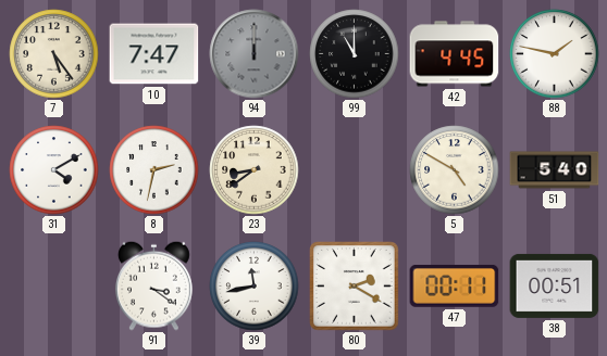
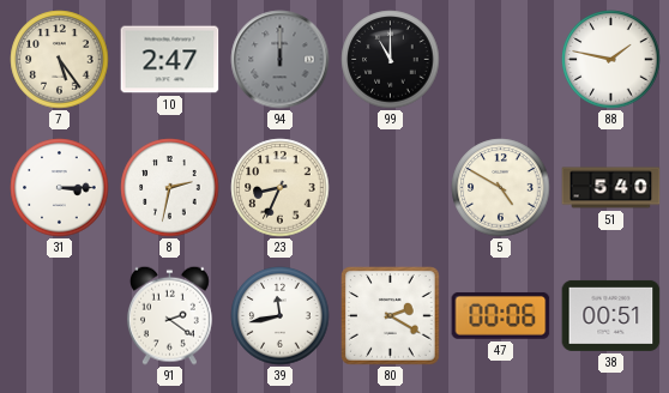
10: 7:47 -> 2:47 (170, 60)
42: 4:45 -> none (455, 54)
31: 4:10 -> 3:15 (60, 188)
23: 8:39 -> 8:34 (281, 188)
91: 3:21 -> 2:21 (170, 315)
47: 00:11 -> 00:06 (501, 315)
